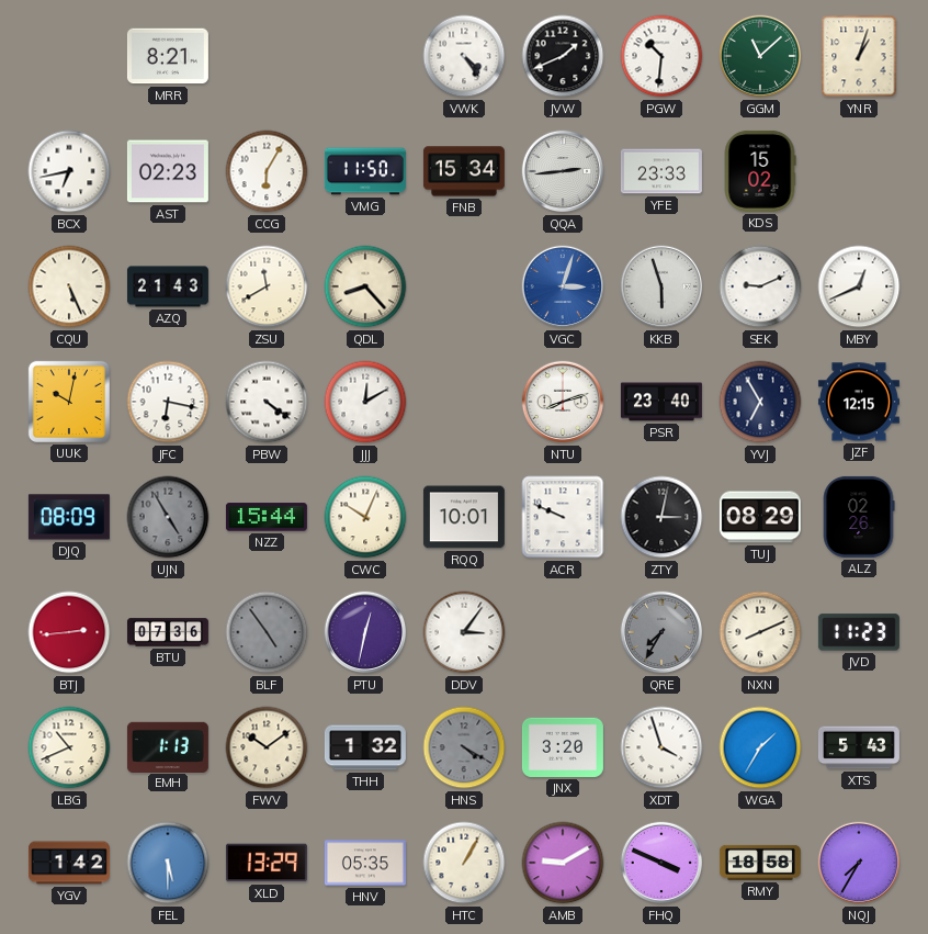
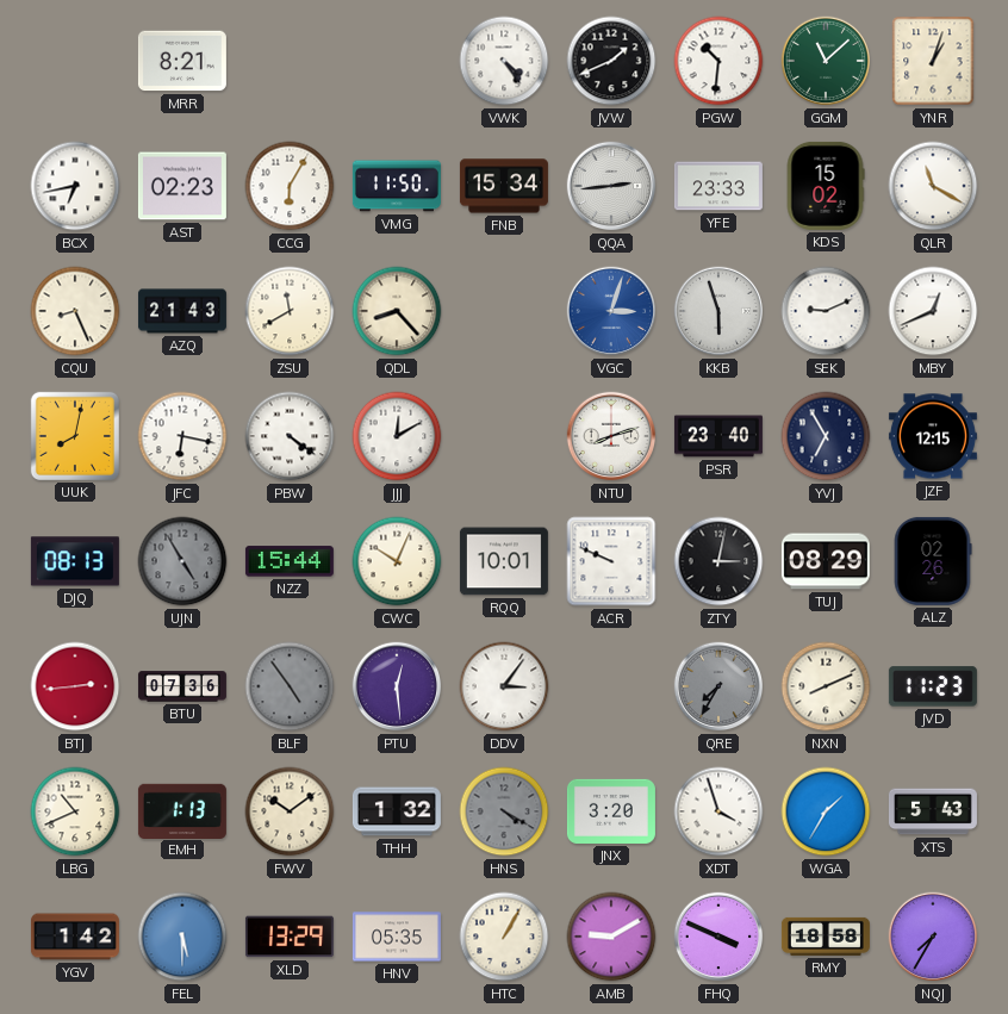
QLR: none -> 11:20 (933, 186)
CQU: 5:26 -> 8:26 (75, 311)
UUK: 10:02 -> 8:02 (75, 436)
DJQ: 08:09 -> 08:13 (75, 561)
PTU: 12:32 -> 12:29 (397, 686)
